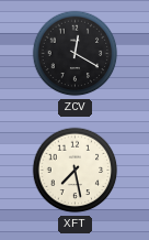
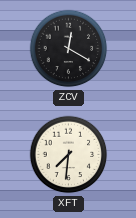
XFT: 7:28 -> 7:31 (69, 155)
